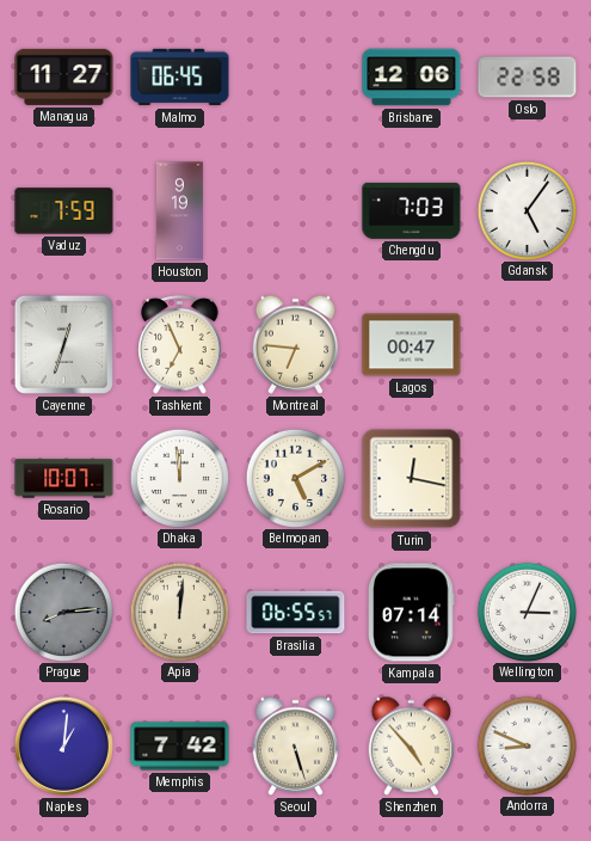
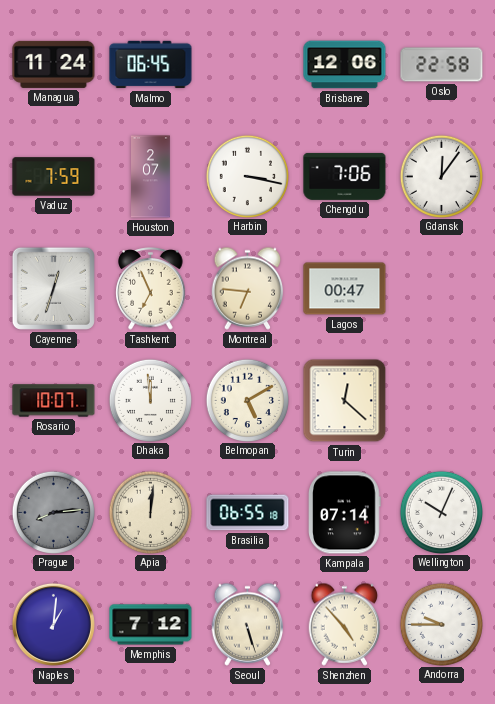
Managua: 11:27 -> 11:24 (54, 64)
Houston: 9:19 -> 2:07 (151, 177)
Harbin: none -> 3:17 (247, 176)
Chengdu: 7:03 -> 7:06 (345, 176)
Gdansk: 5:06 -> 12:06 (441, 176)
Turin: 12:17 -> 12:22 (345, 401)
Brasilia: 06:55:57 -> 06:55:18 (248, 513)
Wellington: 3:04 -> 10:04 (441, 512)
Memphis: 7:42 -> 7:12 (151, 625)
Andorra: 8:49 -> 9:45 (441, 624)
